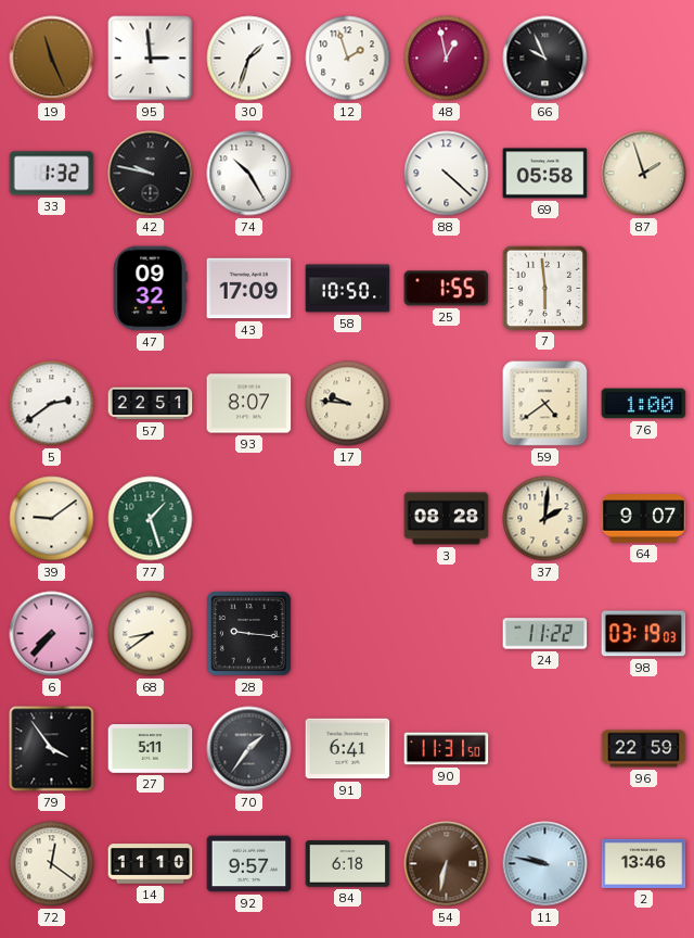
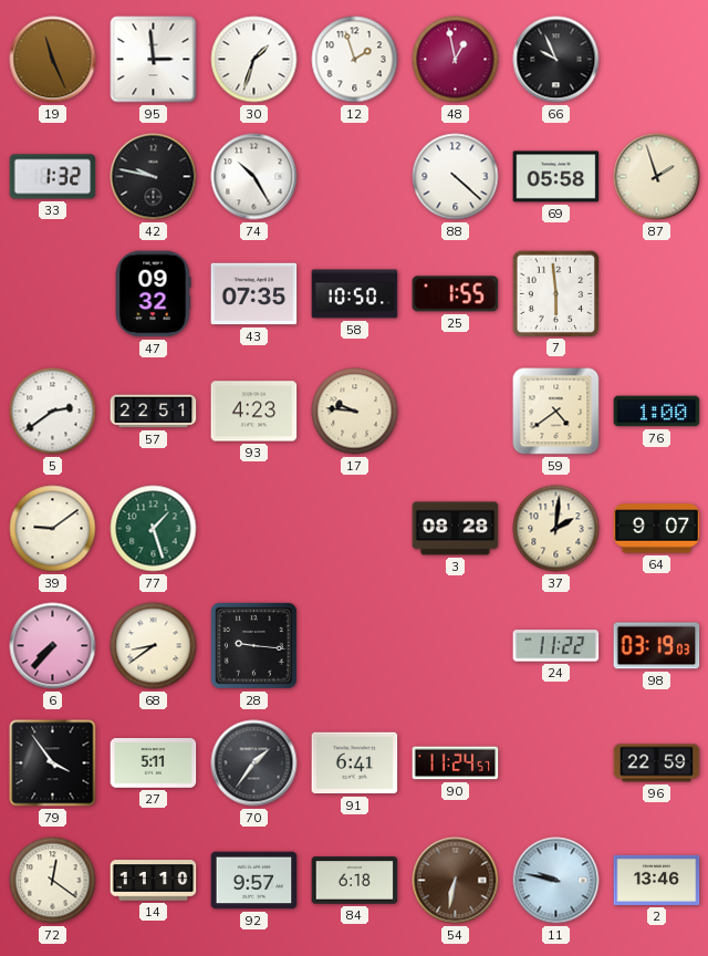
43: 17:09 -> 07:35 (254, 294)
93: 8:07 -> 4:23 (254, 412)
90: 11:31 -> 11:24 (456, 763)
